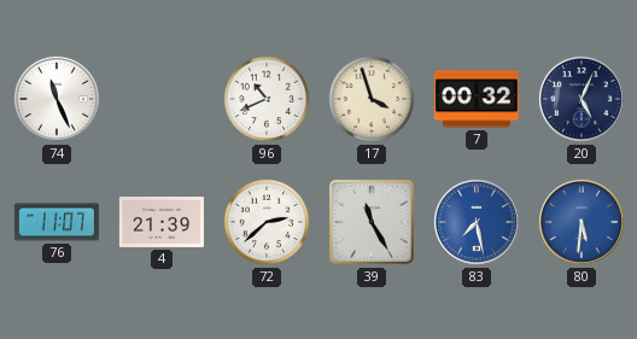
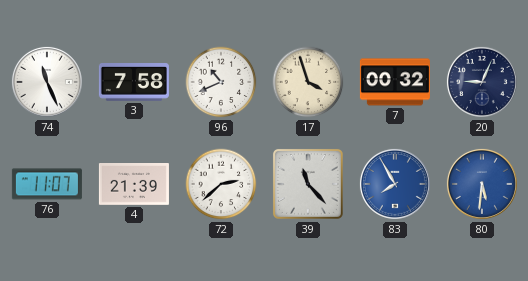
3: none -> 7:58 (134, 83)
20: 5:04 -> 9:04 (482, 82)
39: 11:25 -> 11:23 (308, 184)
83: 7:28 -> 7:55 (395, 184)
